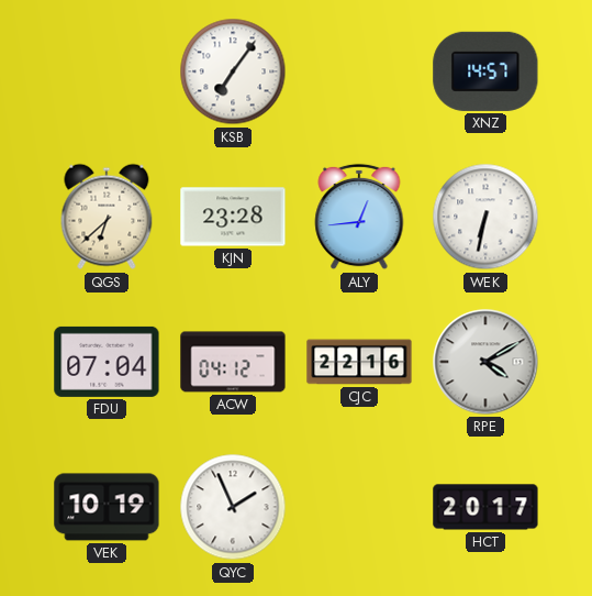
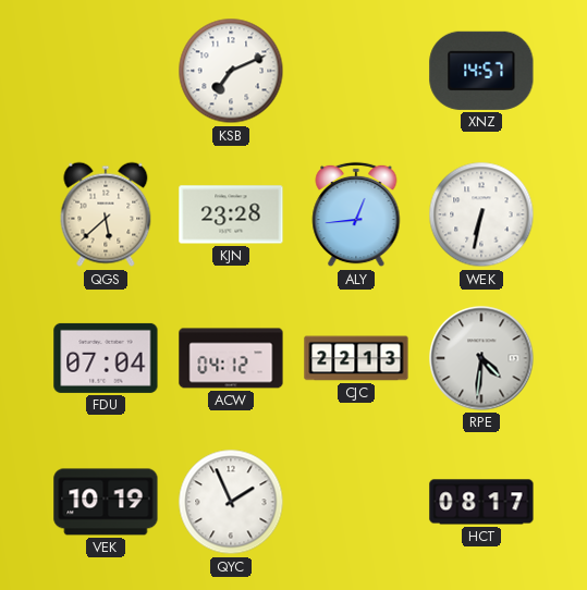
KSB: 7:06 -> 7:11 (231, 71)
QGS: 6:38 -> 5:38 (106, 214)
CJC: 22:16 -> 22:13 (356, 358)
RPE: 4:10 -> 4:31 (481, 358)
HCT: 20:17 -> 08:17 (481, 502)
